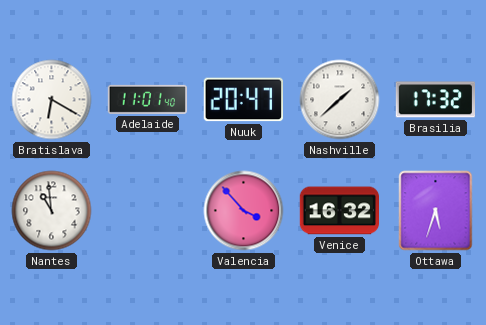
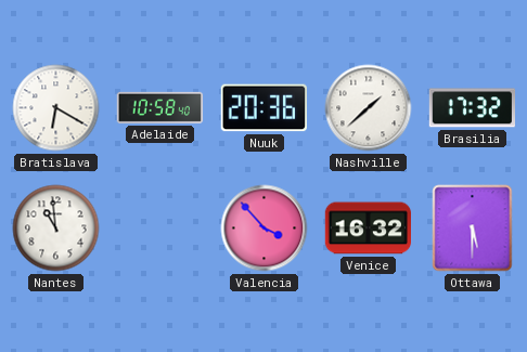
Adelaide: 11:01 -> 10:58 (160, 107)
Nuuk: 20:47 -> 20:36 (263, 108)
Ottawa: 5:33 -> 5:30 (473, 229)
